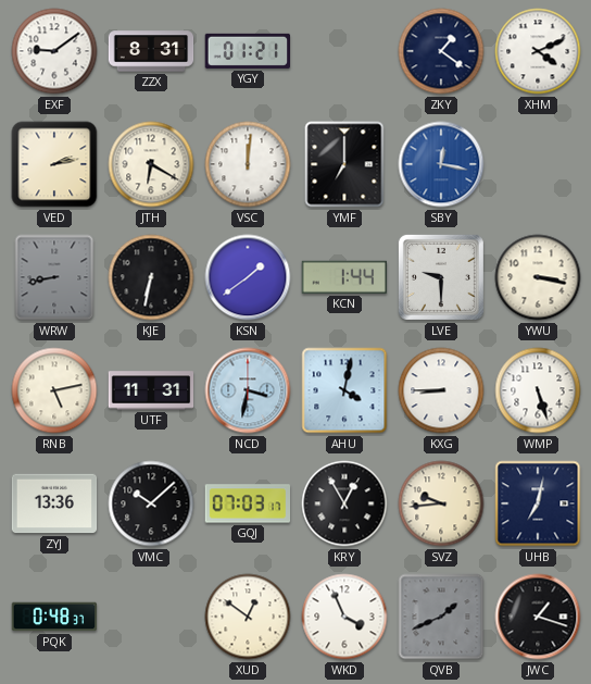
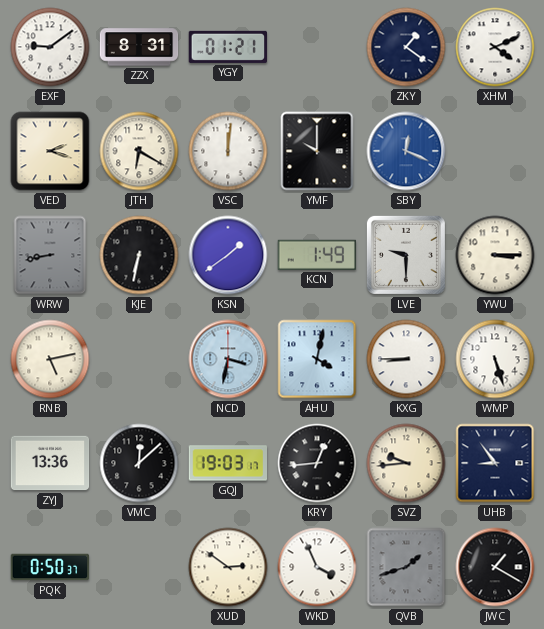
VED: 2:13 -> 2:18 (50, 151)
YMF: 7:00 -> 10:00 (317, 151)
SBY: 12:17 -> 12:19 (406, 151)
KCN: 1:44 -> 1:49 (316, 255)
YWU: 3:17 -> 3:15 (495, 255)
UTF: 11:31 -> none (151, 390)
VMC: 10:08 -> 12:08 (139, 463)
GQJ: 07:03 -> 19:03 (228, 463)
KRY: 12:55 -> 12:44 (317, 463)
UHB: 7:02 -> 8:54 (495, 463)
PQK: 0:48 -> 0:50 (50, 567)
XUD: 12:51 -> 2:51 (228, 567)
QVB: 1:41 -> 1:42 (406, 567)
JWC: 1:18 -> 1:20 (495, 567)
